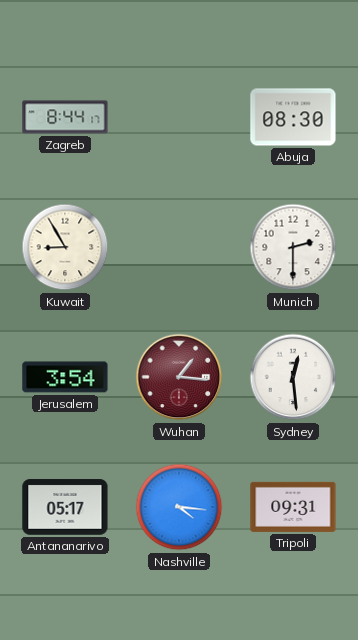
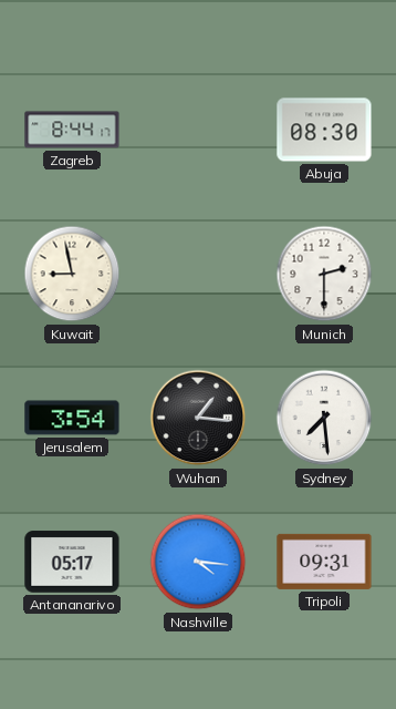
Kuwait: 8:55 -> 8:58 (72, 274)
Wuhan dial: burgundy -> black (198, 418)
Sydney: 12:29 -> 7:29 (324, 418)
